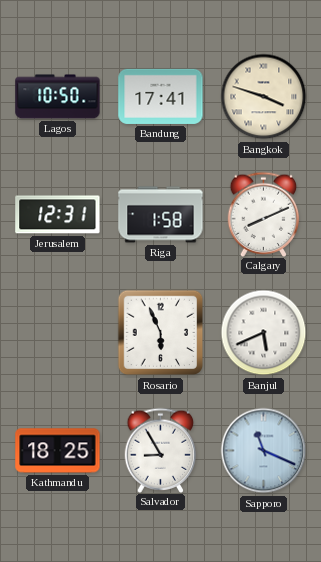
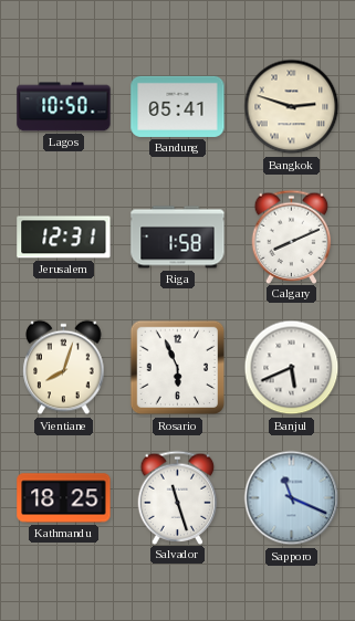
Bandung: 17:41 -> 05:41 (178, 106)
Bangkok: 3:48 -> 2:48 (292, 107)
Vientiane: none -> 8:03 (64, 368)
Salvador: 8:55 -> 11:27 (178, 497)
